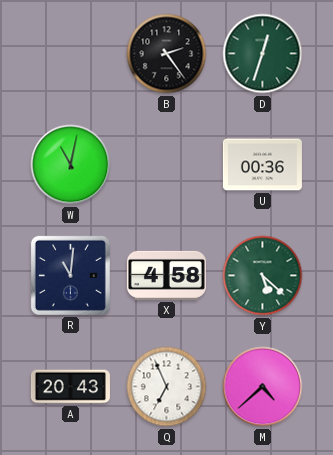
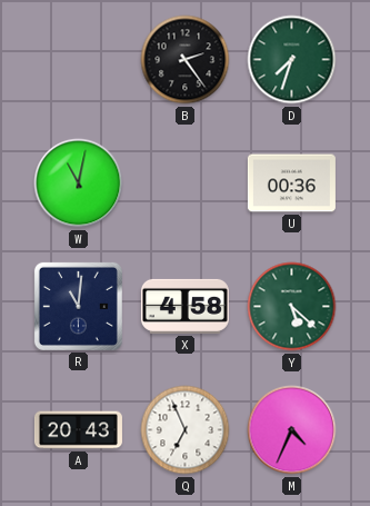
D: 12:33 -> 7:33 (292, 60)
M: 4:38 -> 4:34 (292, 430)
